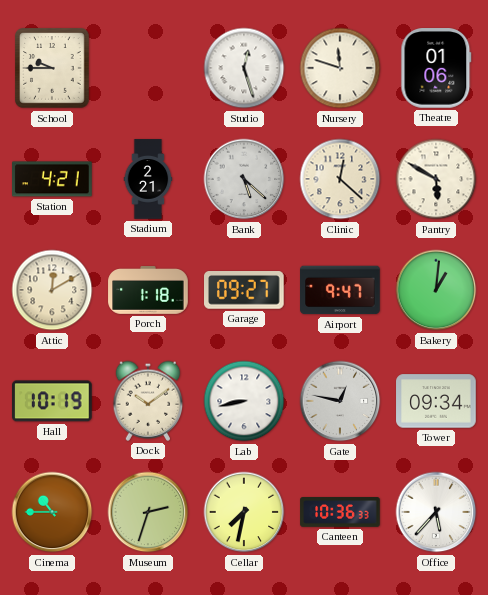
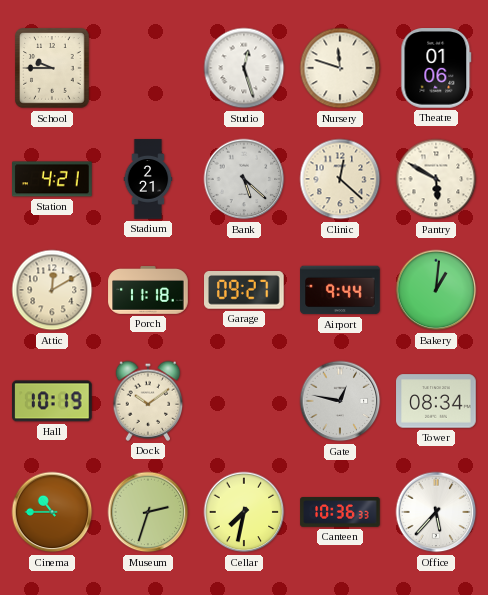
Porch: 1:18 -> 11:18 (148, 290)
Airport: 9:47 -> 9:44 (340, 290)
Lab: 8:43 -> none (244, 401)
Tower: 09:34 -> 08:34 (436, 401)
